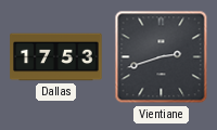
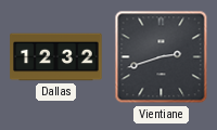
Dallas: 17:53 -> 12:32 (56, 57)
